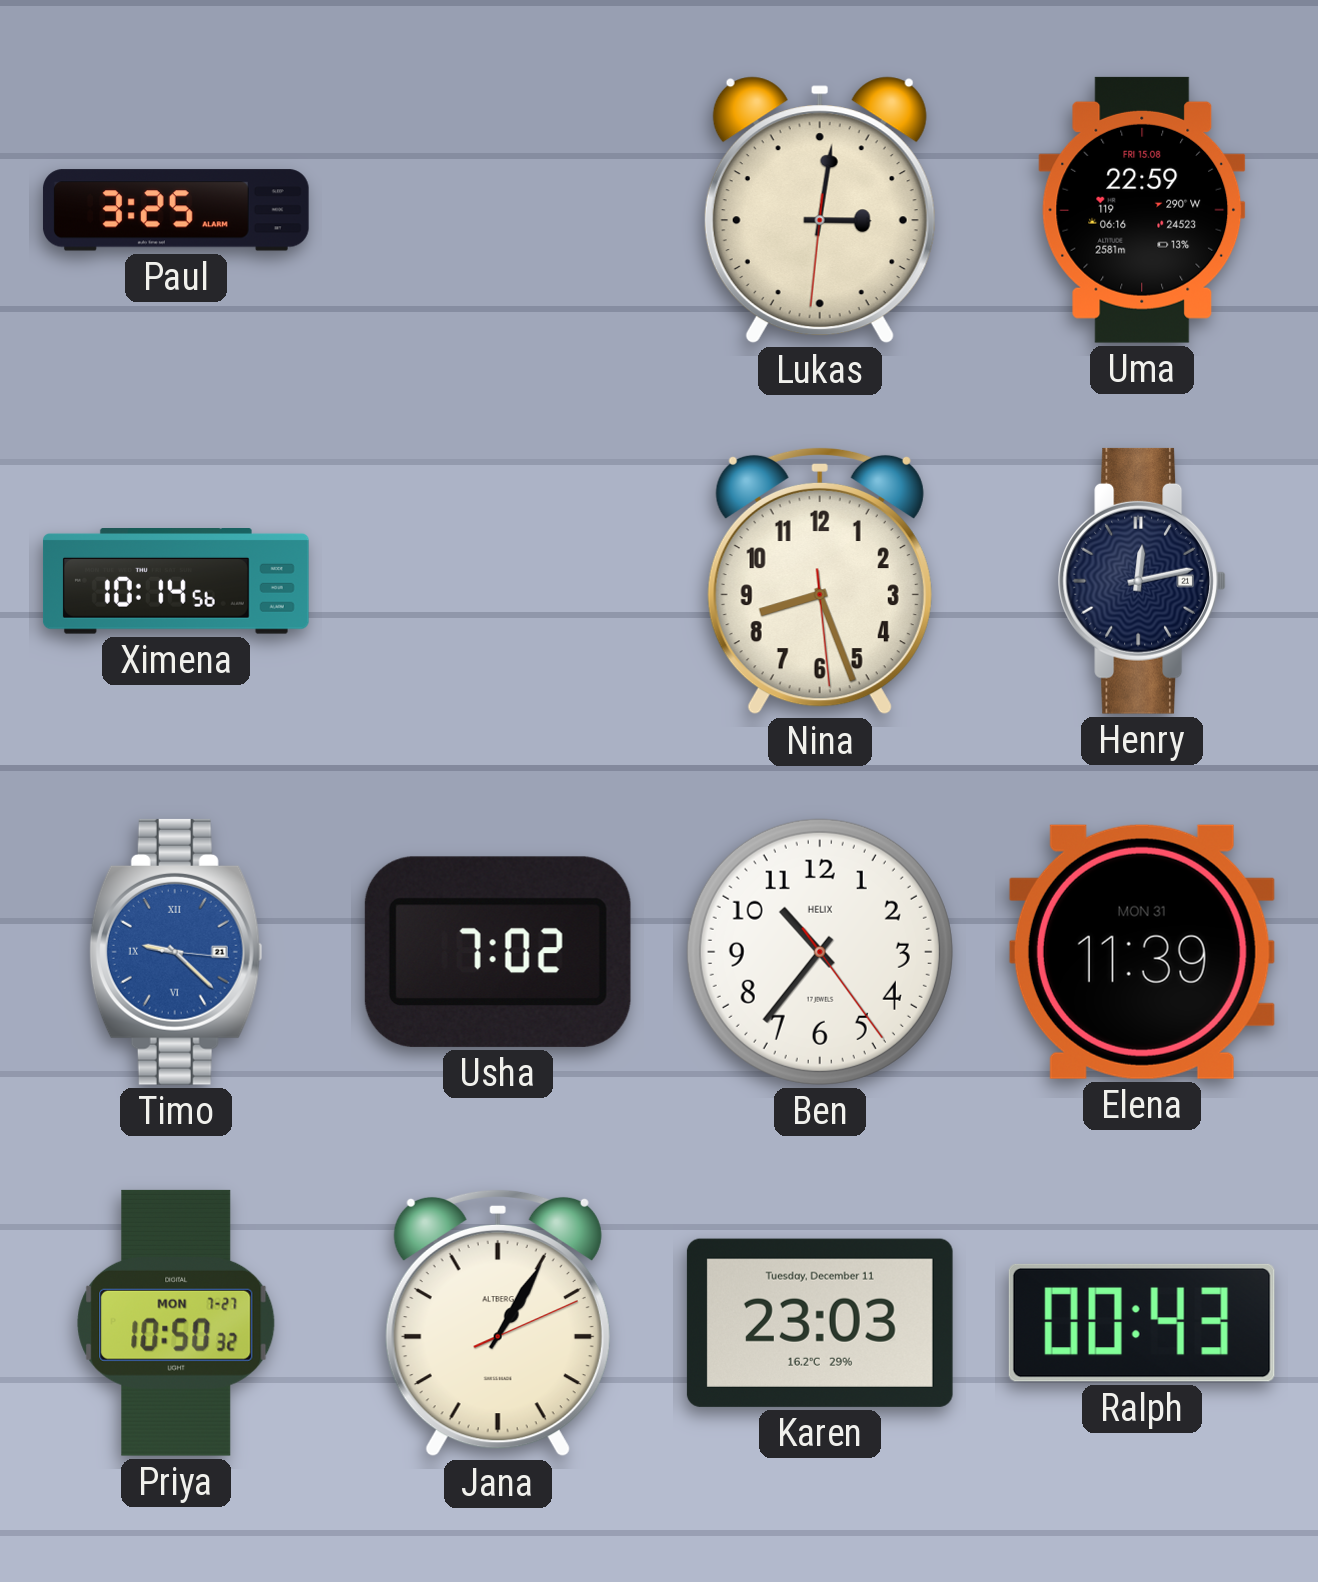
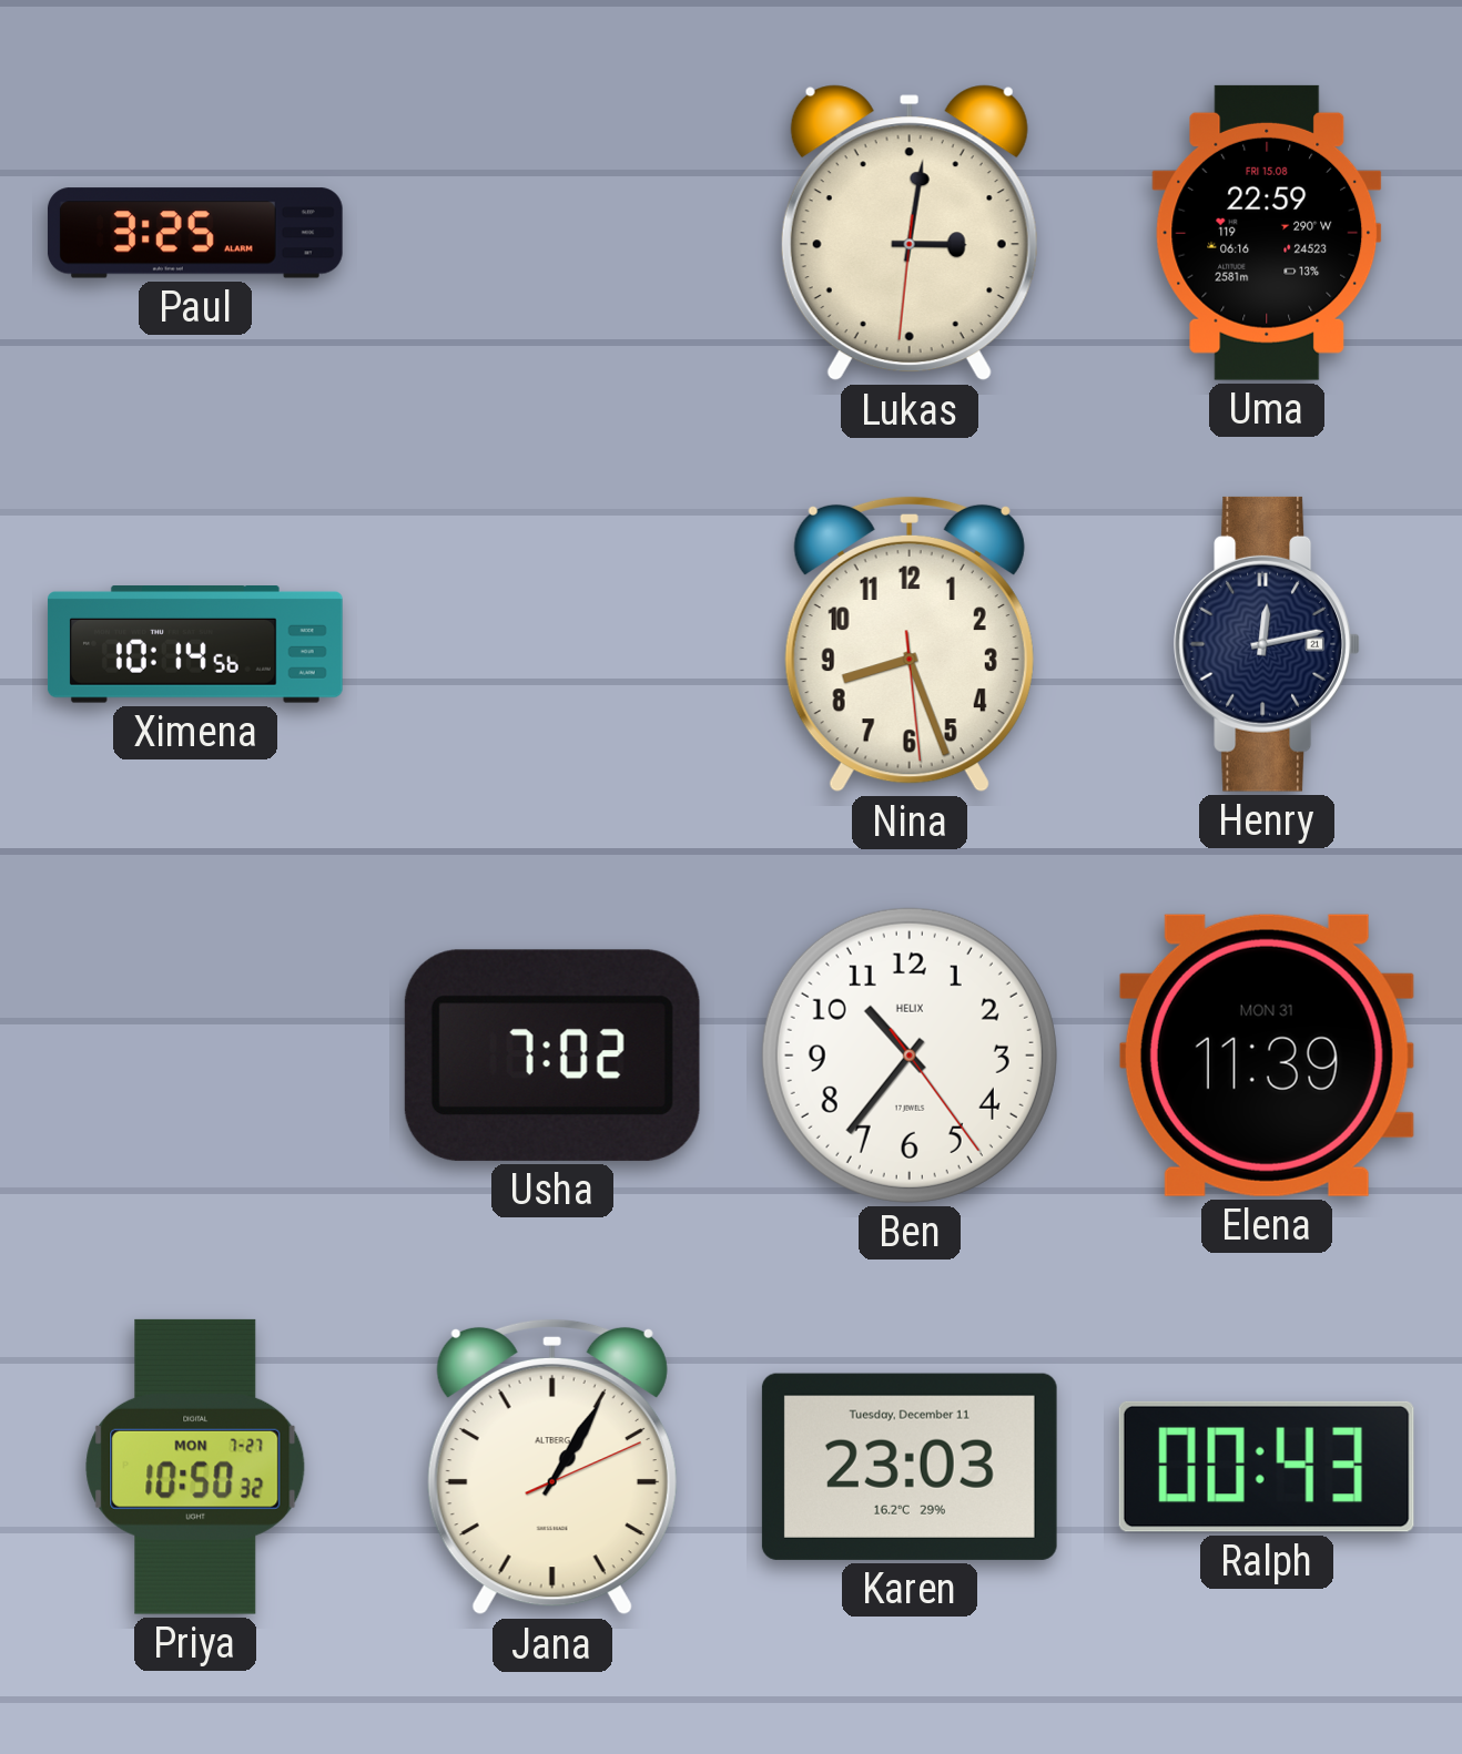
Timo: 9:22 -> none (176, 952)
